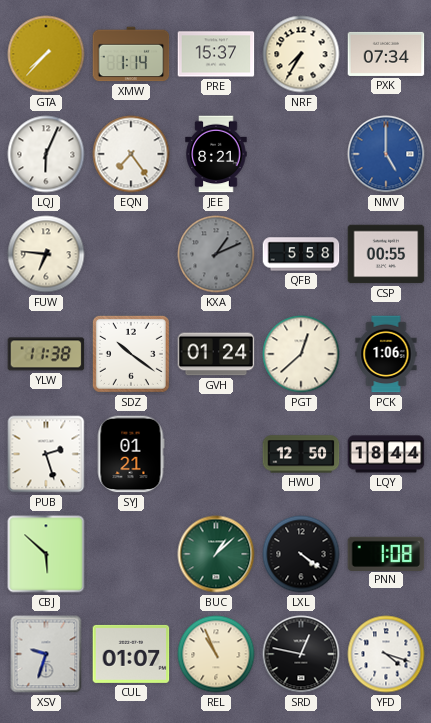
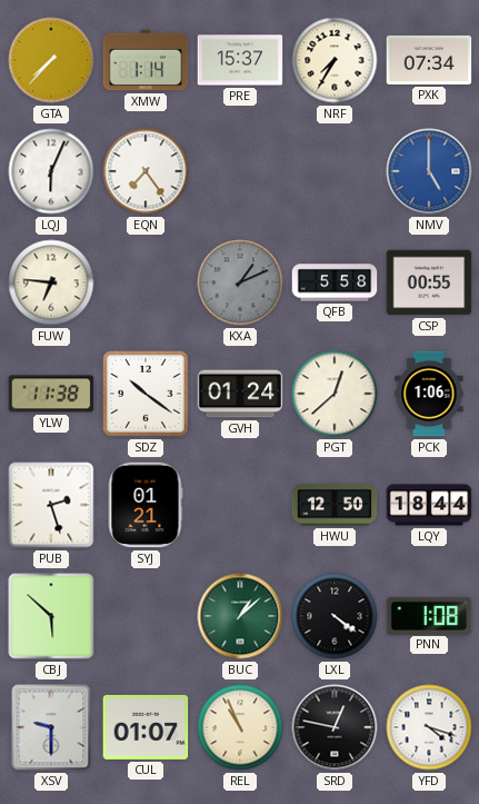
JEE: 8:21 -> none (216, 154)
XSV: 9:33 -> 9:30 (51, 727)
